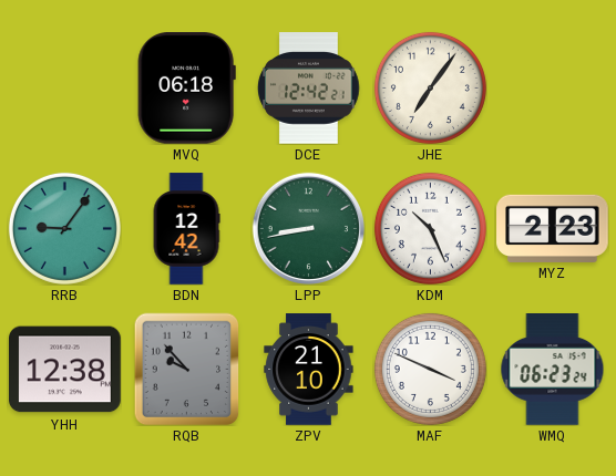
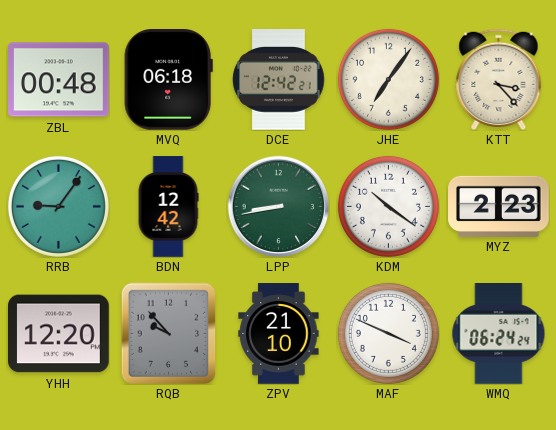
ZBL: none -> 00:48 (59, 80)
KTT: none -> 3:23 (499, 79)
KDM: 10:26 -> 10:21 (388, 206)
YHH: 12:38 -> 12:20 (59, 334)
WMQ: 06:23 -> 06:24 (499, 334)
